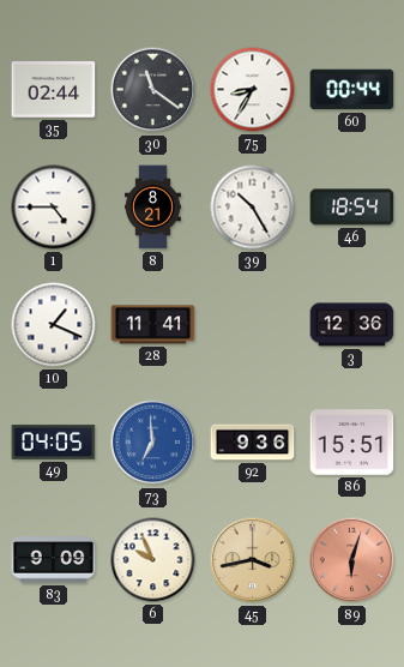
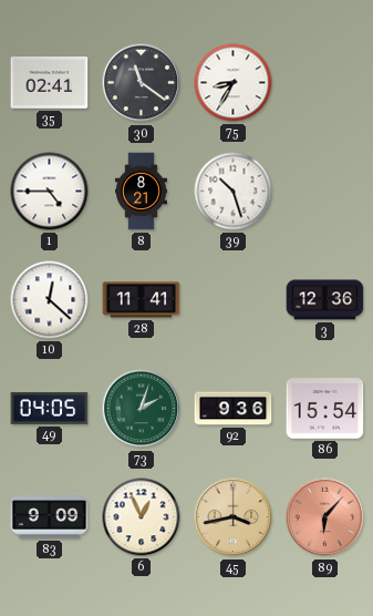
35: 02:44 -> 02:41 (50, 83)
60: 00:44 -> none (352, 90)
39: 10:25 -> 10:27 (234, 192)
46: 18:54 -> none (352, 208)
10: 1:19 -> 12:22 (50, 300)
73: 6:59 -> 2:03 (142, 409)
73 dial: blue -> green (142, 409)
86: 15:51 -> 15:54 (325, 409)
6: 9:56 -> 12:56 (142, 517)
89: 6:03 -> 6:07 (325, 517)
